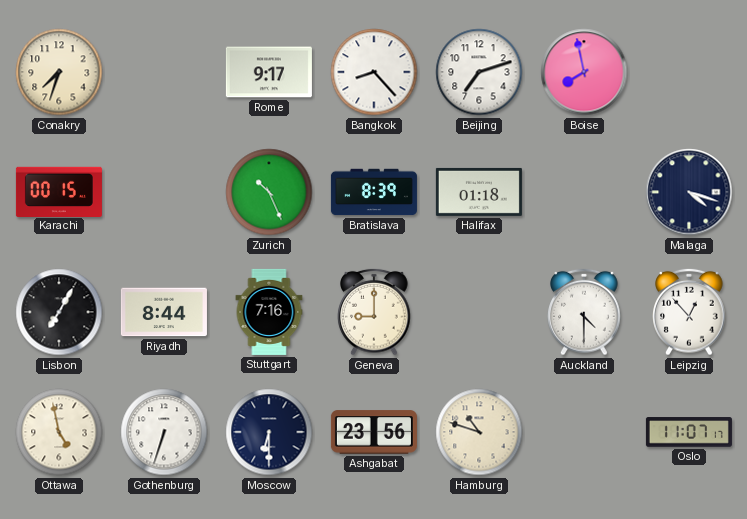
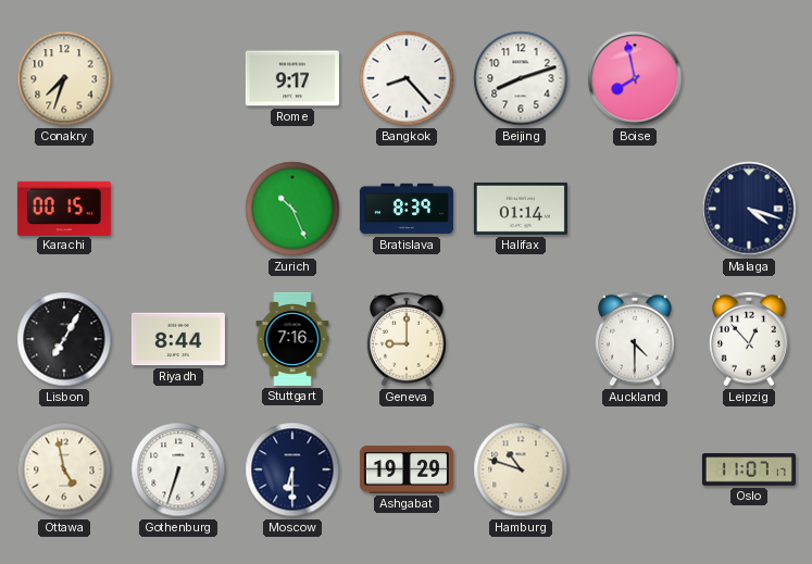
Beijing: 7:12 -> 8:12 (521, 78)
Halifax: 01:18 -> 01:14 (521, 209)
Ashgabat: 23:56 -> 19:29 (407, 469)
